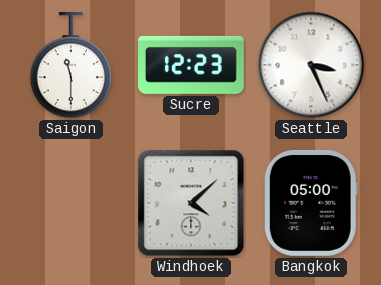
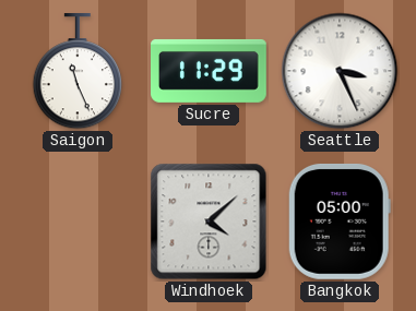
Saigon: 11:30 -> 11:26 (78, 72)
Sucre: 12:23 -> 11:29 (210, 71)
